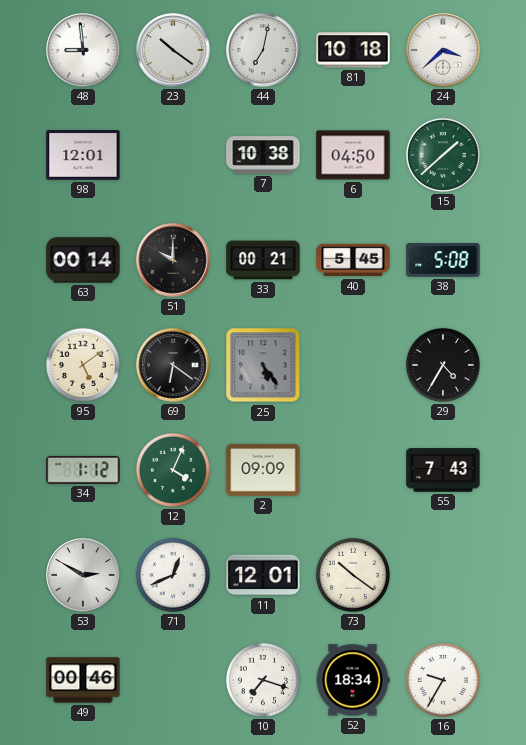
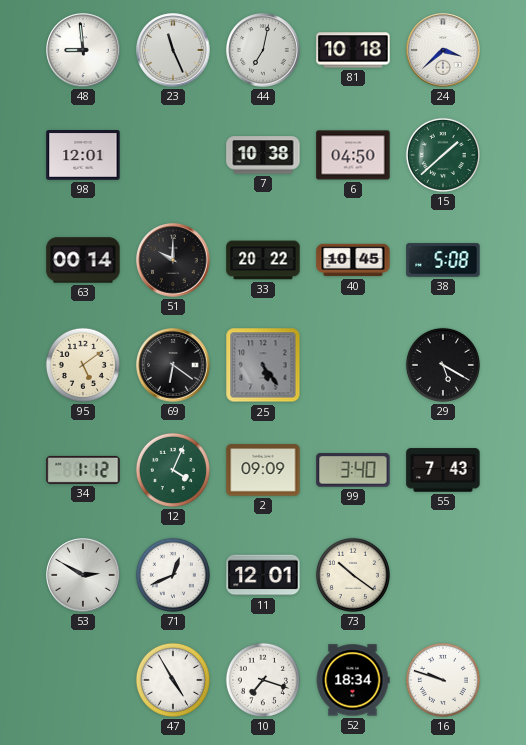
23: 10:21 -> 11:26 (173, 50)
33: 00:21 -> 20:22 (263, 260)
40: 5:45 -> 10:45 (353, 260)
29: 4:35 -> 5:20 (443, 365)
99: none -> 3:40 (353, 470)
49: 00:46 -> none (83, 680)
47: none -> 4:55 (173, 680)
16: 9:35 -> 9:48 (443, 680)
